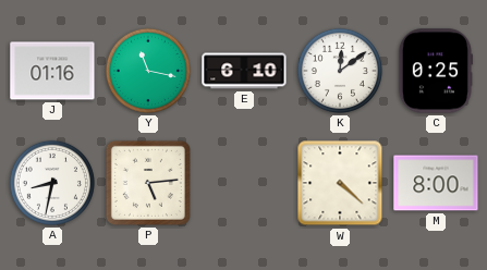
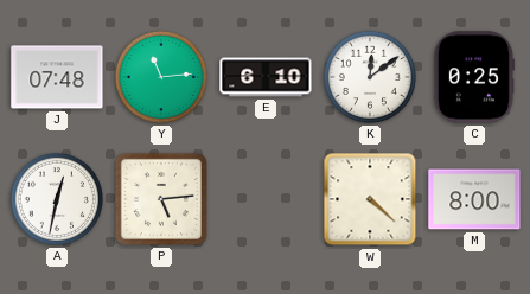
J: 01:16 -> 07:48 (57, 77)
Y: 11:17 -> 11:14 (161, 77)
A: 8:32 -> 12:32 (57, 199)
